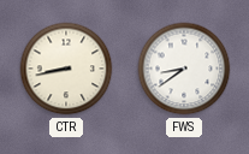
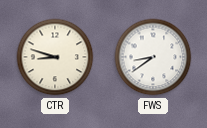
CTR: 8:43 -> 8:48 (55, 57)
